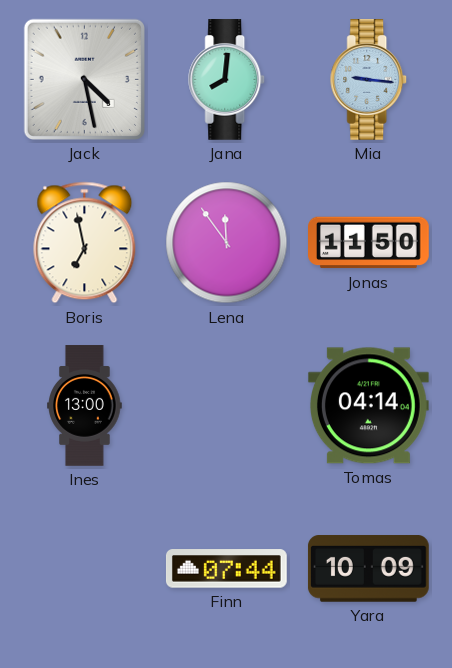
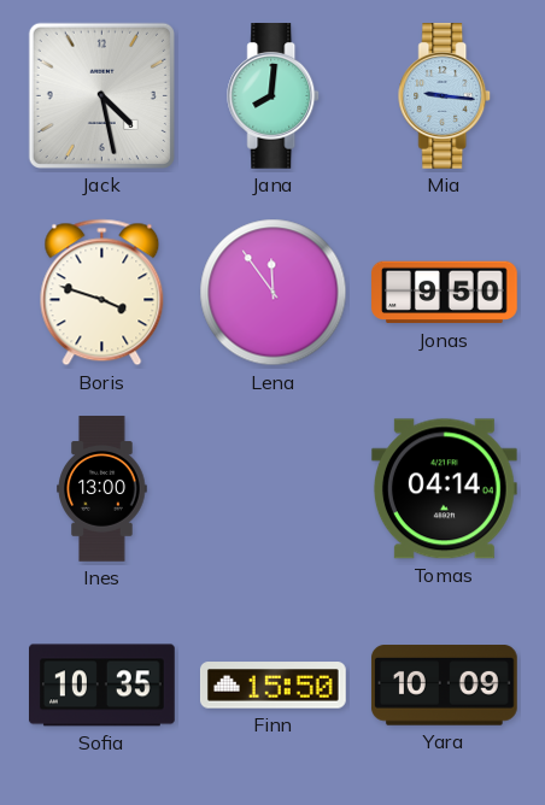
Boris: 6:58 -> 3:48 (102, 293)
Jonas: 11:50 -> 9:50 (445, 293)
Sofia: none -> 10:35 (102, 686)
Finn: 07:44 -> 15:50 (272, 686)
